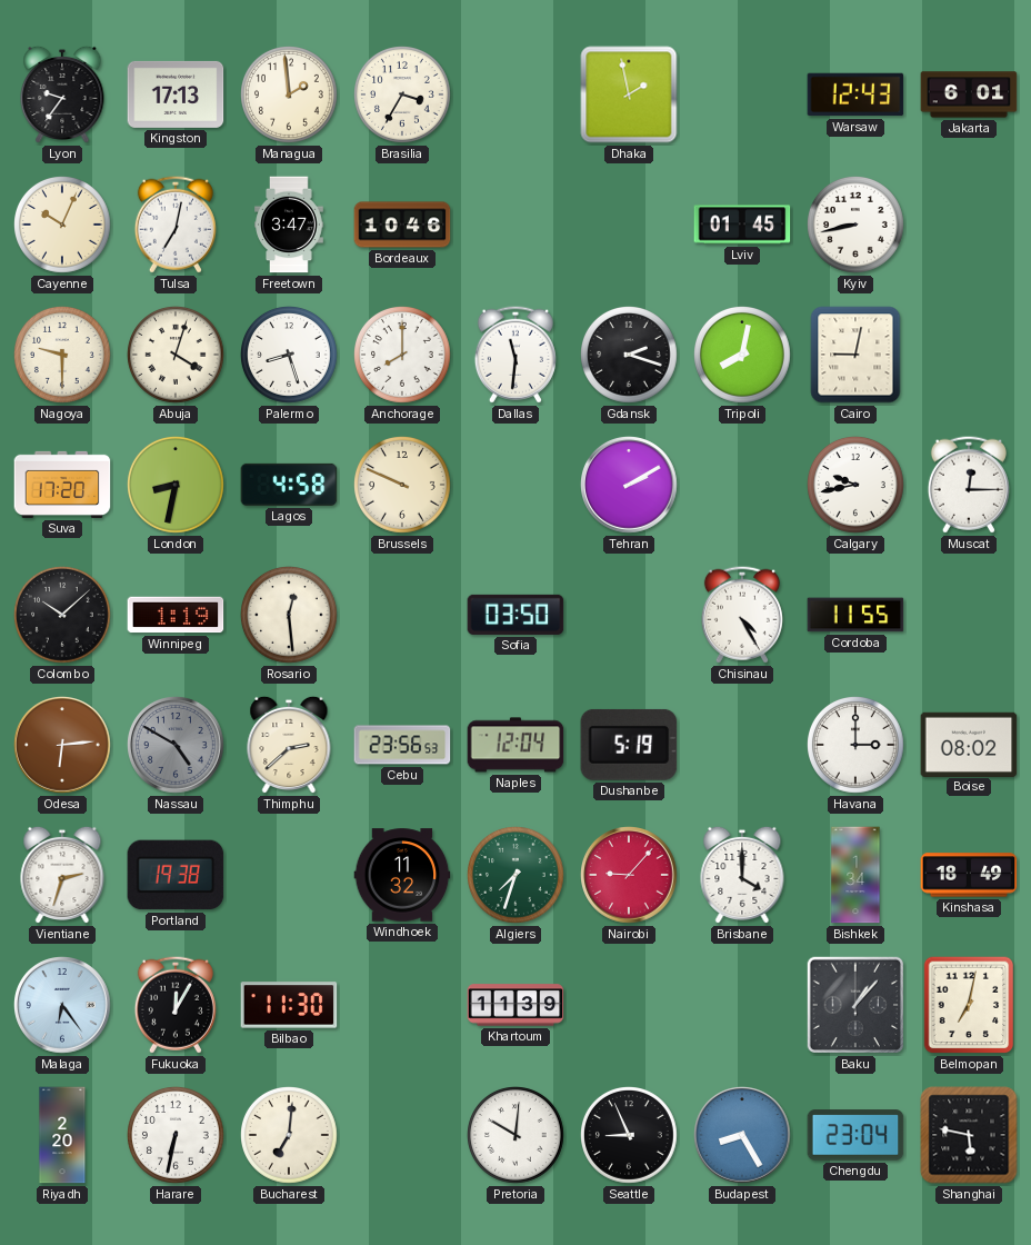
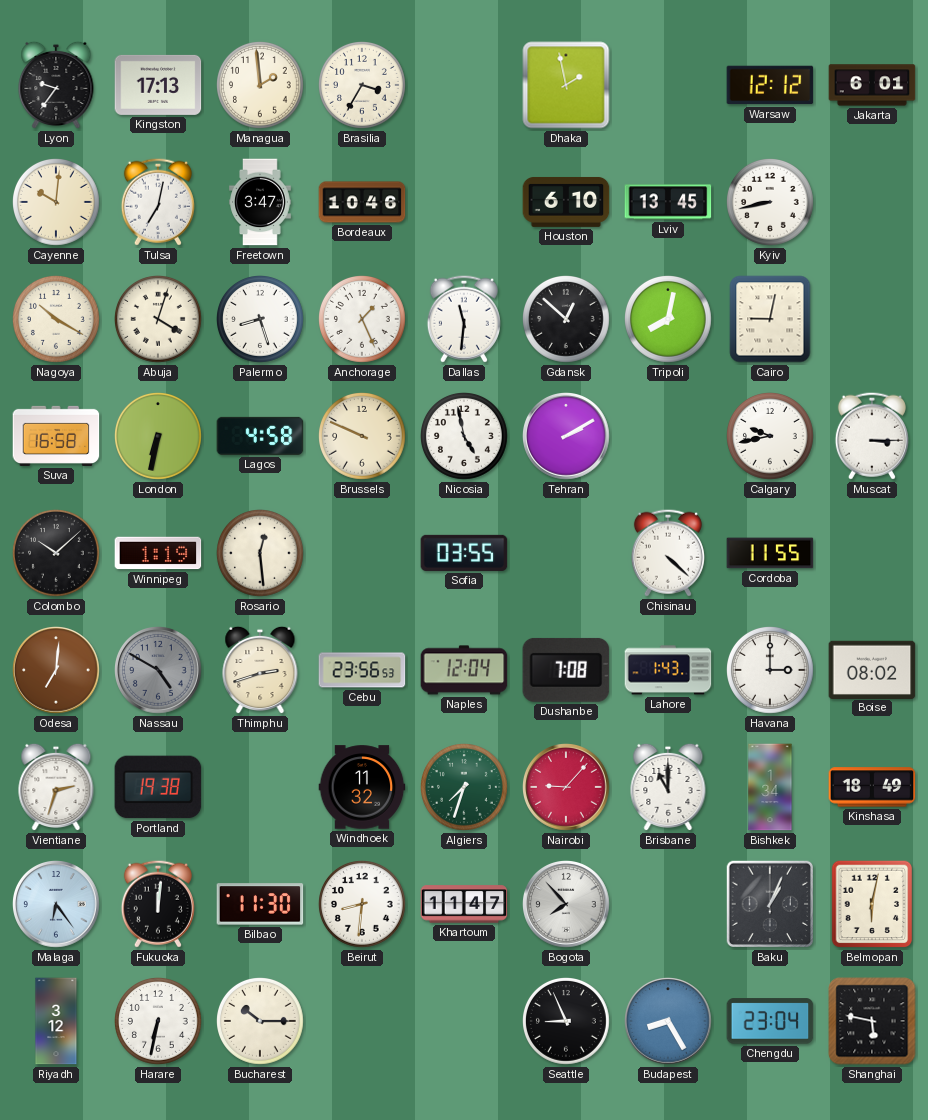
Warsaw: 12:43 -> 12:12 (770, 85)
Cayenne: 10:04 -> 10:01 (57, 203)
Houston: none -> 6:10 (566, 202)
Lviv: 01:45 -> 13:45 (668, 202)
Nagoya: 9:30 -> 10:20 (57, 320)
Anchorage: 8:00 -> 1:26 (363, 320)
Gdansk: 2:18 -> 12:52 (567, 320)
Suva: 17:20 -> 16:58 (56, 436)
London: 8:32 -> 6:32 (159, 437)
Nicosia: none -> 4:58 (465, 437)
Muscat: 12:15 -> 3:15 (872, 436)
Sofia: 03:50 -> 03:55 (464, 553)
Chisinau: 4:25 -> 4:22 (668, 553)
Odesa: 6:14 -> 7:01 (57, 671)
Thimphu: 2:38 -> 2:42 (260, 670)
Dushanbe: 5:19 -> 7:08 (566, 670)
Lahore: none -> 1:43 (668, 670)
Brisbane: 4:00 -> 11:00 (668, 787)
Fukuoka: 12:05 -> 12:01 (158, 904)
Beirut: none -> 8:31 (363, 905)
Khartoum: 11:39 -> 11:47 (464, 904)
Bogota: none -> 7:53 (567, 905)
Baku: 1:07 -> 1:04 (770, 904)
Belmopan: 7:02 -> 6:02 (872, 904)
Riyadh: 2:20 -> 3:12 (56, 1021)
Bucharest: 7:01 -> 10:15 (261, 1022)
Pretoria: 10:01 -> none (517, 1136)
